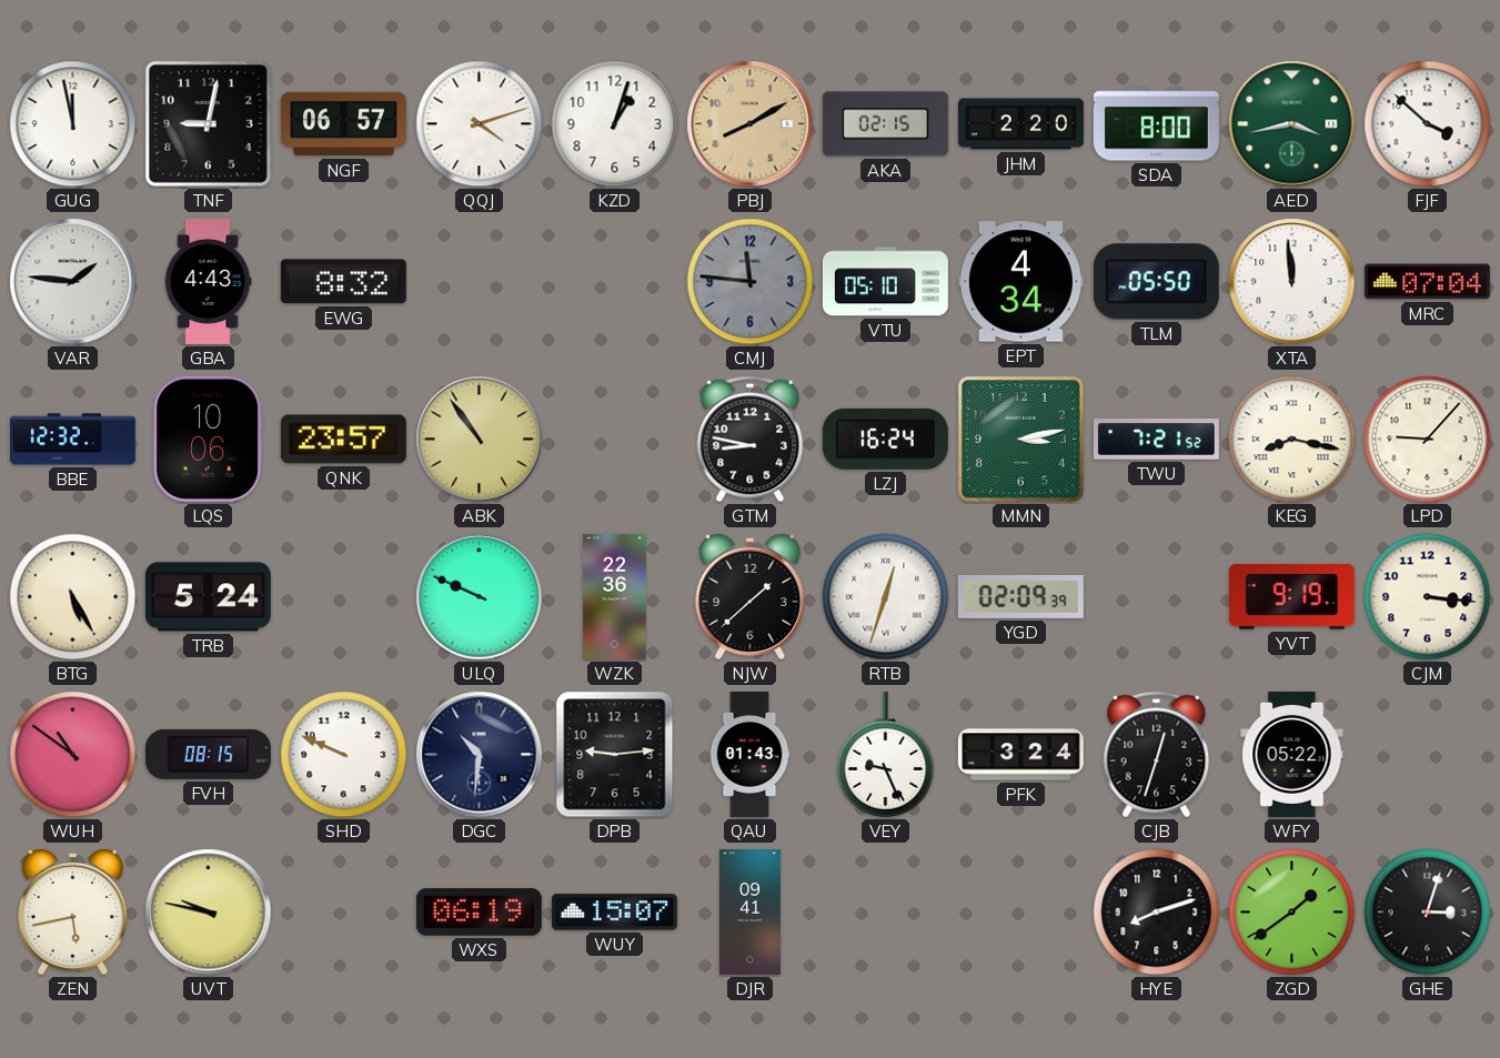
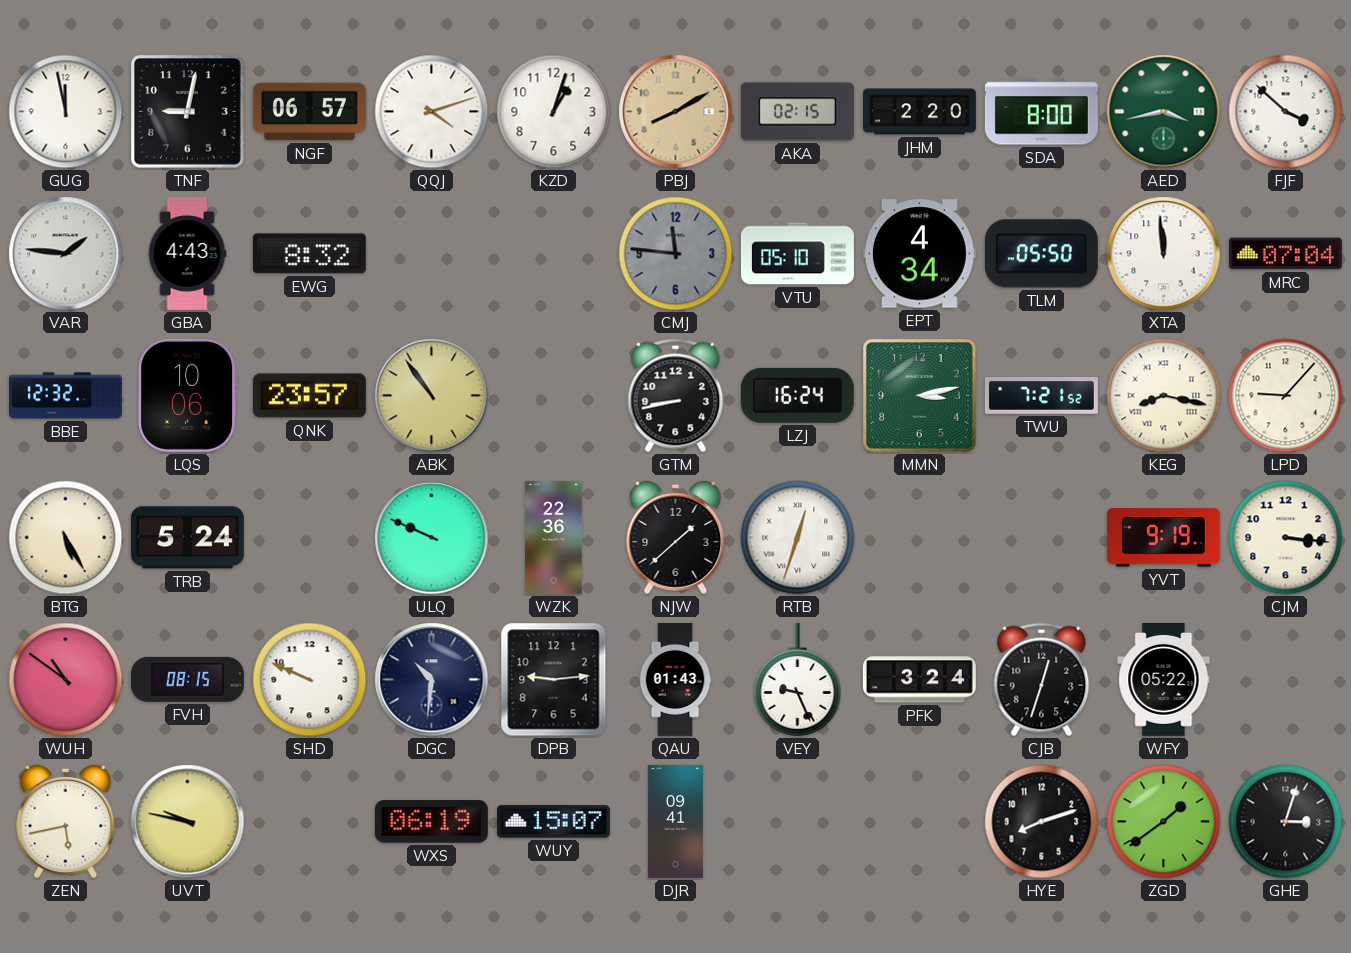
GTM: 8:47 -> 8:43 (676, 396)
YGD: 02:09 -> none (1020, 596)
